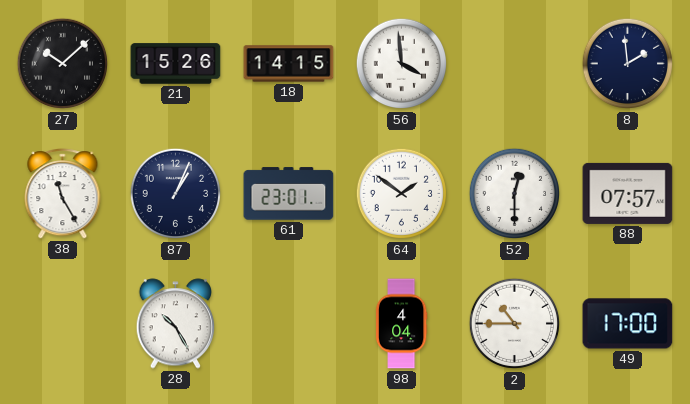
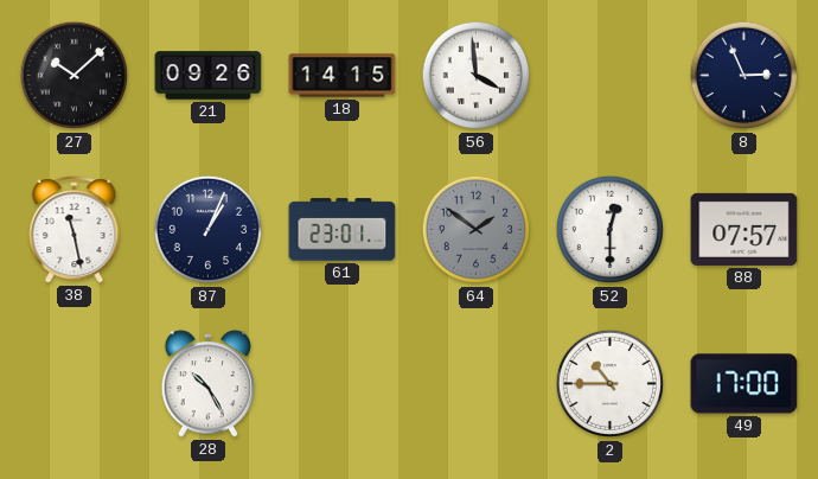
21: 15:26 -> 09:26 (209, 76)
8: 1:59 -> 2:56 (744, 76)
38: 11:25 -> 11:28 (75, 230)
64 dial: white -> grey (477, 230)
98: 4:04 -> none (401, 324)
